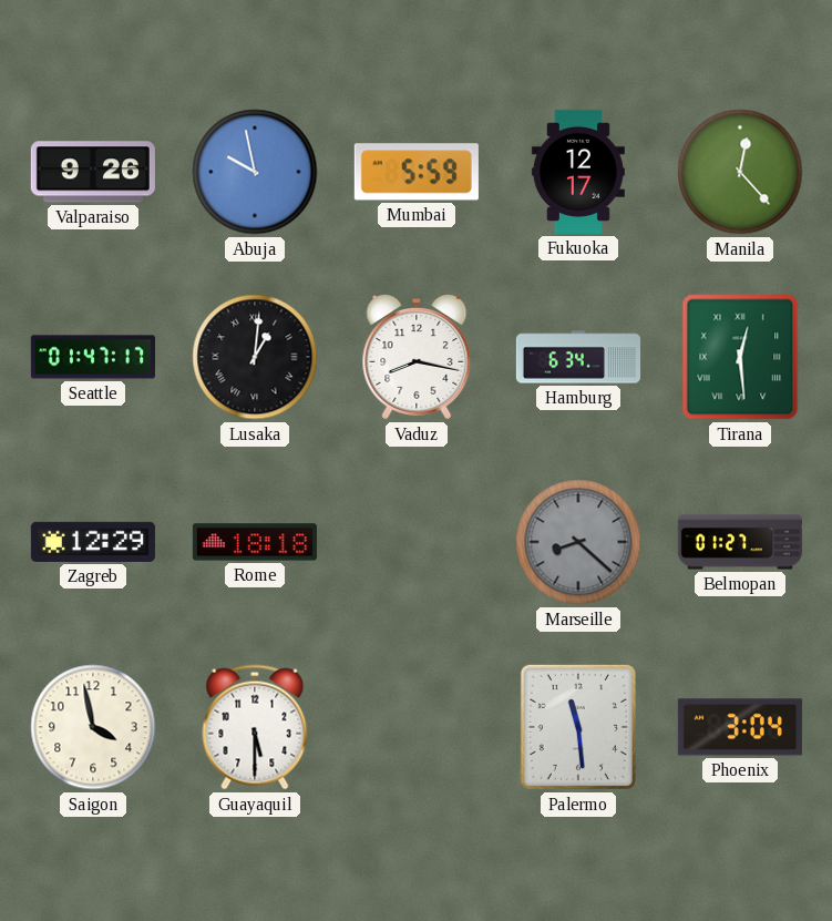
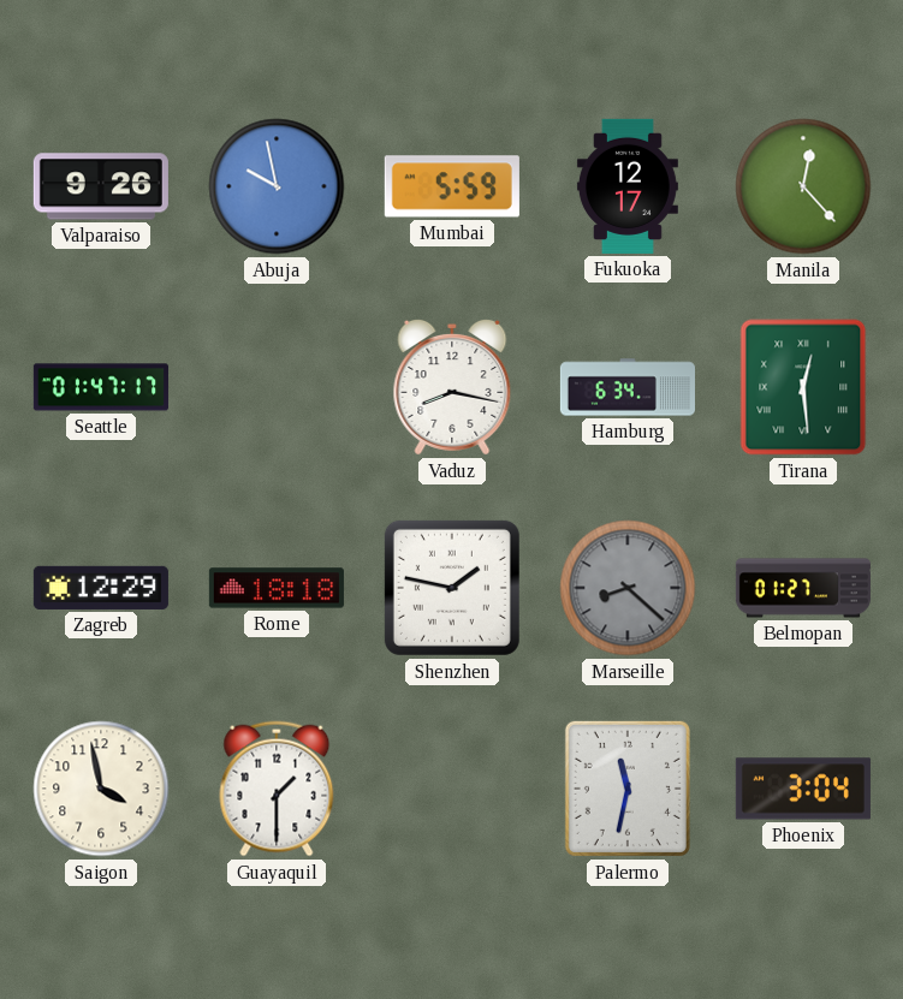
Lusaka: 1:01 -> none (255, 357)
Shenzhen: none -> 1:47 (452, 588)
Guayaquil: 5:30 -> 1:30 (277, 789)
Palermo: 11:29 -> 11:32 (628, 789)
